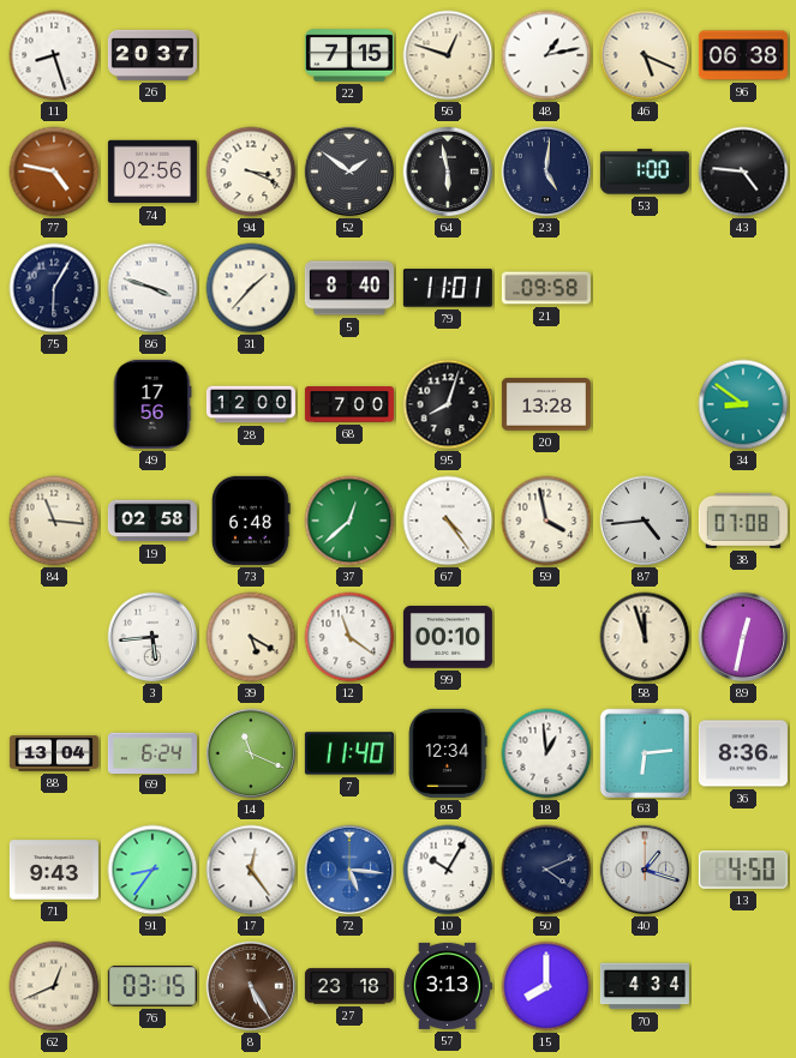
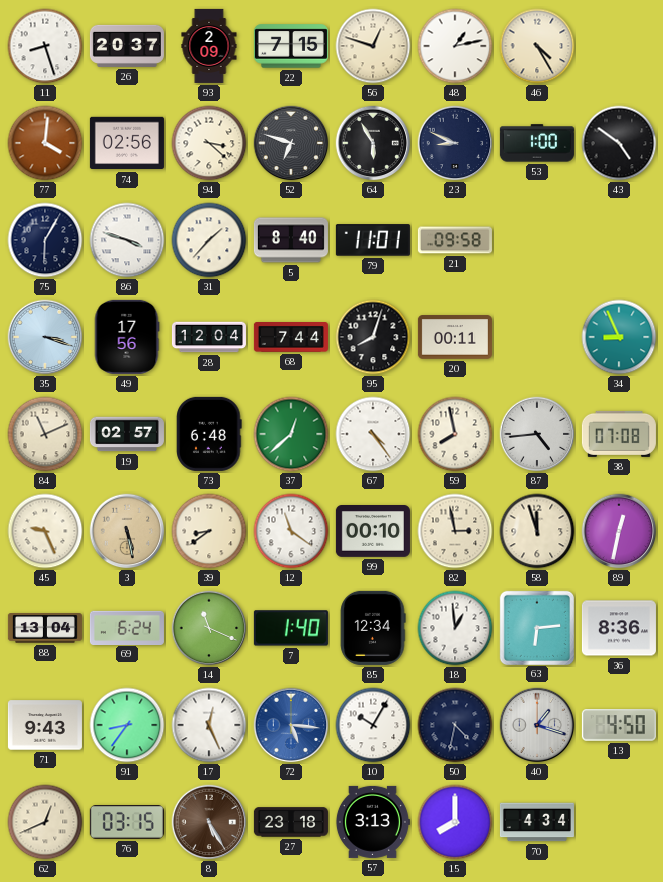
93: none -> 2:09 (209, 46)
46: 5:19 -> 4:25 (537, 46)
96: 06:38 -> none (743, 55)
77: 4:47 -> 4:01 (45, 143)
94: 3:19 -> 3:22 (209, 143)
52: 1:51 -> 6:48 (291, 143)
64: 5:58 -> 5:55 (373, 143)
23: 5:01 -> 8:49 (455, 143)
43: 4:46 -> 4:51 (619, 143)
35: none -> 3:18 (45, 337)
28: 12:00 -> 12:04 (209, 337)
68: 7:00 -> 7:44 (291, 338)
20: 13:28 -> 00:11 (455, 337)
34: 8:51 -> 8:56 (619, 337)
84: 11:16 -> 11:11 (45, 434)
19: 02:58 -> 02:57 (127, 434)
59: 3:58 -> 7:58 (455, 434)
45: none -> 9:26 (45, 531)
3: 5:44 -> 5:28 (127, 531)
3 dial: white -> champagne (127, 531)
39: 5:20 -> 8:39 (209, 531)
82: none -> 2:58 (455, 531)
7: 11:40 -> 1:40 (291, 628)
17: 12:24 -> 12:26 (209, 725)
50: 4:11 -> 4:32 (455, 725)
